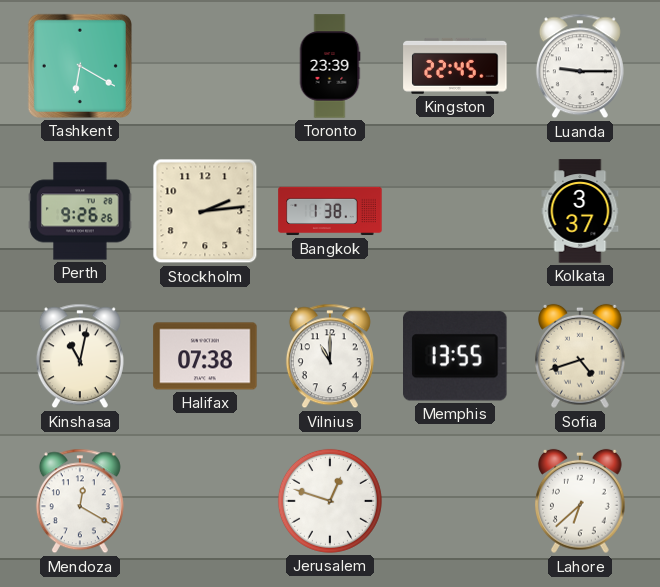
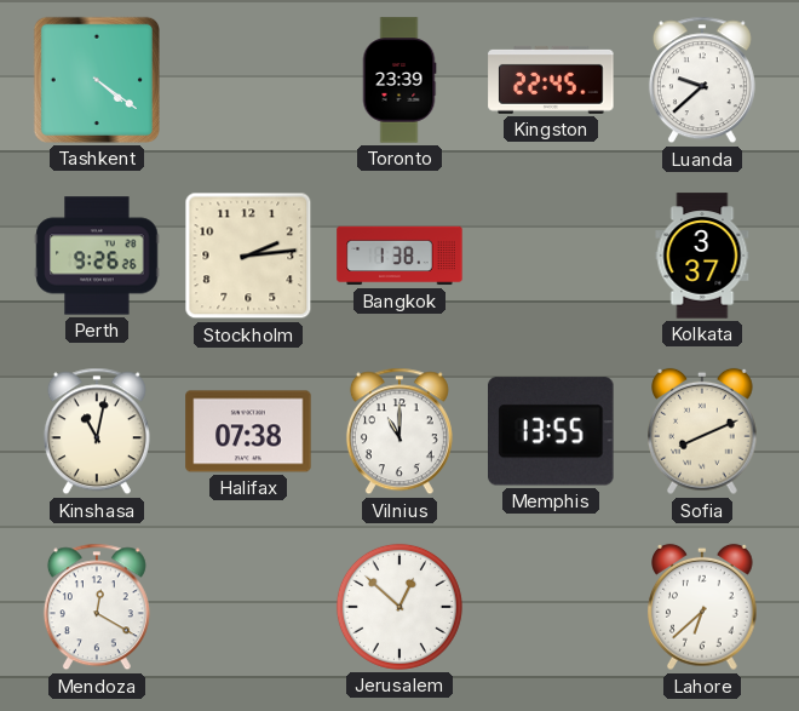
Tashkent: 6:20 -> 4:21 (97, 80)
Luanda: 9:15 -> 9:38 (702, 80)
Sofia: 4:42 -> 8:11 (703, 431)
Jerusalem: 12:48 -> 12:52 (399, 607)
